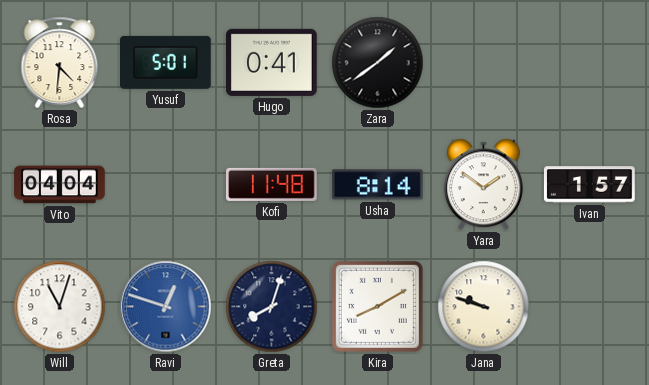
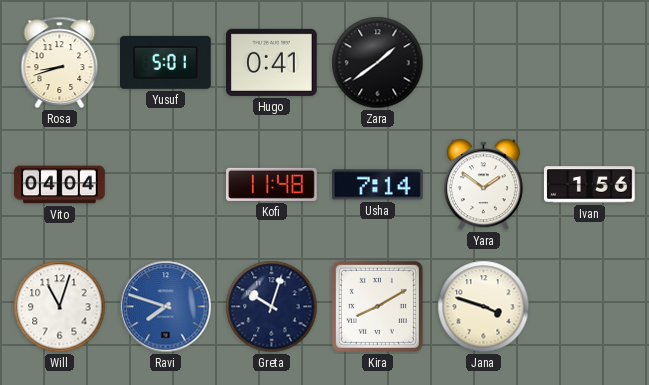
Rosa: 4:31 -> 8:42 (60, 62)
Usha: 8:14 -> 7:14 (378, 185)
Ivan: 1:57 -> 1:56 (590, 185)
Ravi: 12:48 -> 7:48 (166, 307)
Greta: 8:03 -> 10:03 (272, 307)
Jana: 9:48 -> 3:48 (484, 307)
